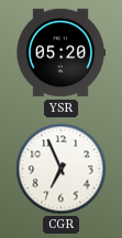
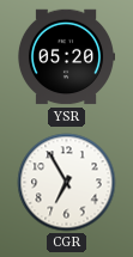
CGR: 6:56 -> 6:55 (67, 183)
